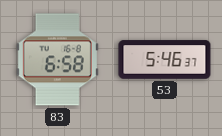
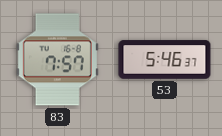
83: 6:58 -> 7:57 (57, 60)
